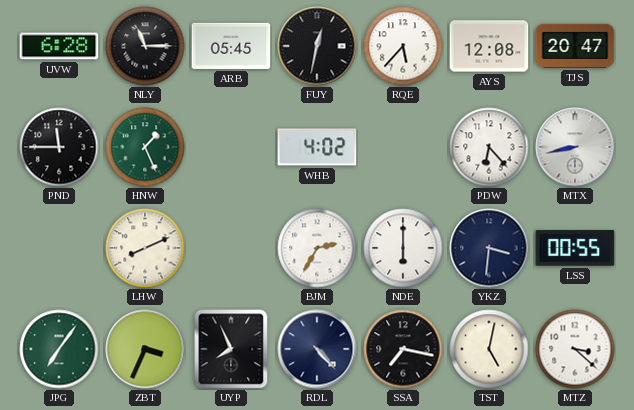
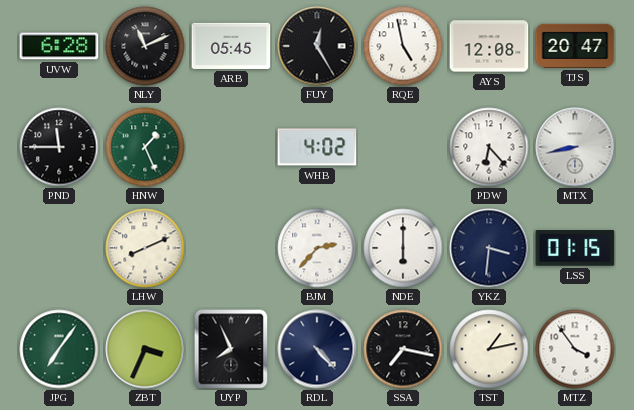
NLY: 11:15 -> 11:11 (145, 46)
FUY: 12:32 -> 12:25 (317, 46)
RQE: 5:37 -> 4:58 (403, 46)
BJM: 2:35 -> 2:37 (317, 248)
LSS: 00:55 -> 01:15 (575, 248)
TST: 5:02 -> 1:13 (489, 349)
MTZ: 3:22 -> 3:54 (575, 349)
